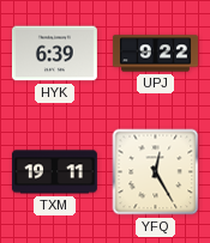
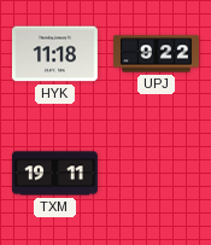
HYK: 6:39 -> 11:18 (54, 54)
YFQ: 12:25 -> none (156, 172)
